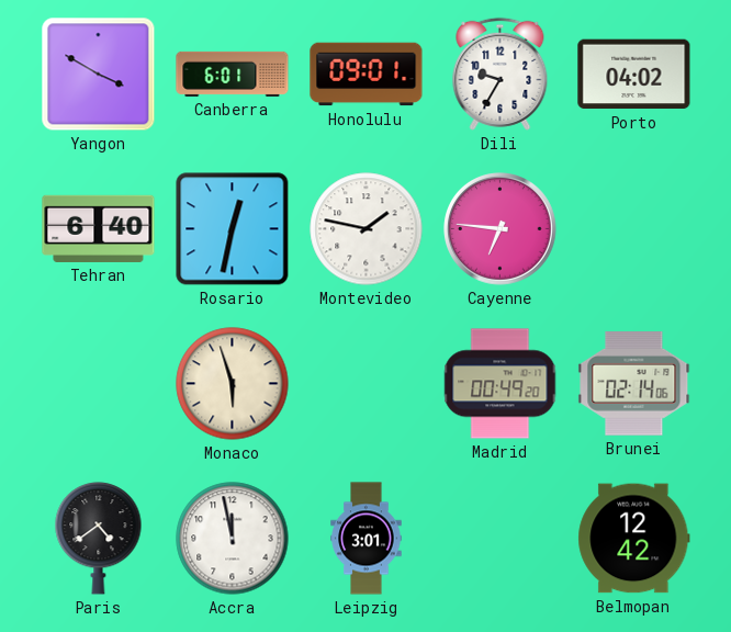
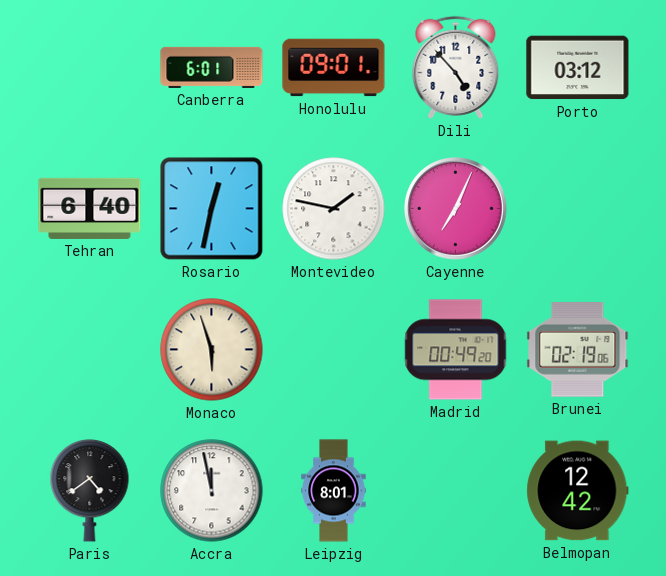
Yangon: 3:50 -> none (99, 75)
Dili: 9:35 -> 4:53 (456, 67)
Porto: 04:02 -> 03:12 (578, 68)
Cayenne: 6:46 -> 7:04 (456, 209)
Brunei: 02:14 -> 02:19 (578, 350)
Leipzig: 3:01 -> 8:01 (334, 491)
